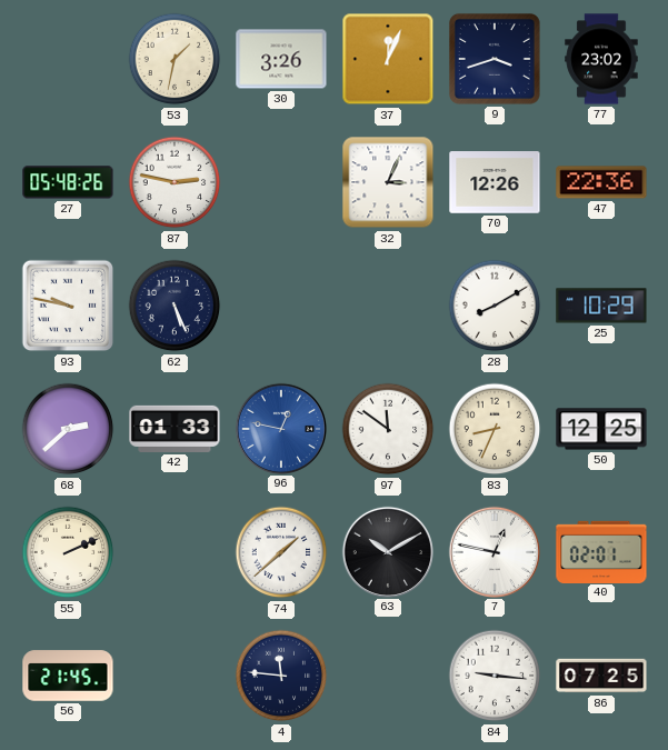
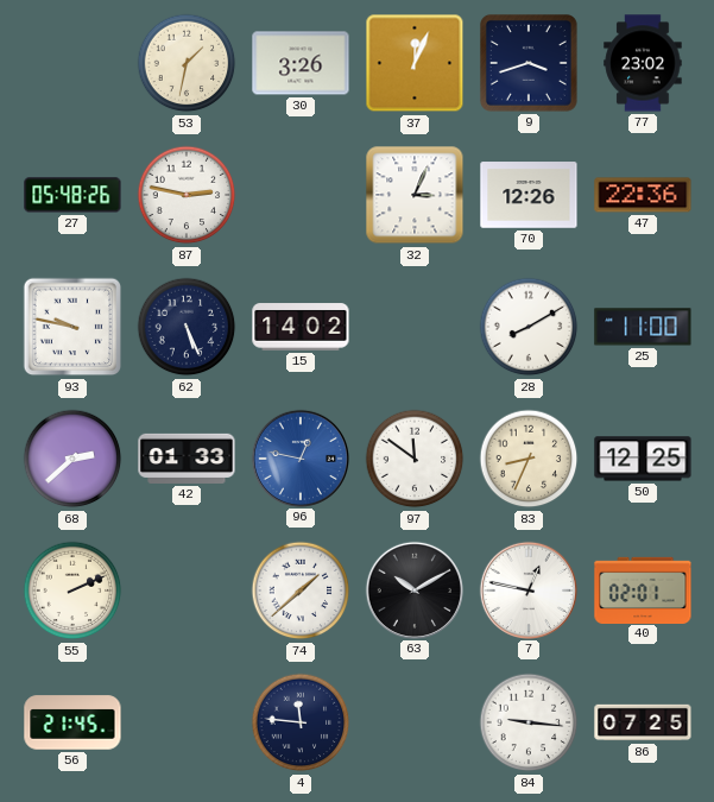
15: none -> 14:02 (301, 327)
25: 10:29 -> 11:00 (643, 327)
